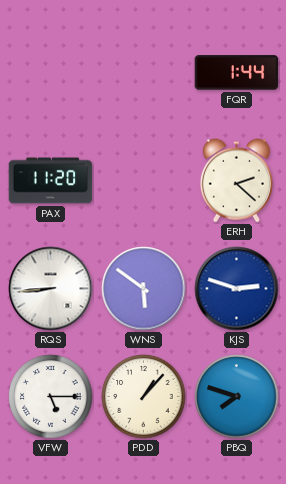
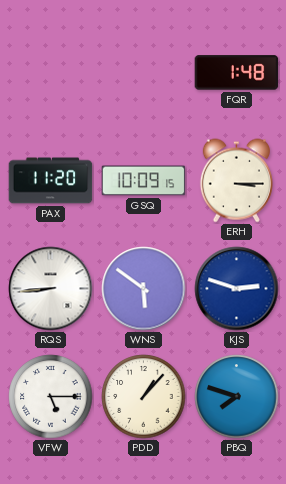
FQR: 1:44 -> 1:48 (237, 73)
GSQ: none -> 10:09 (144, 181)
ERH: 2:22 -> 3:15 (236, 181)
